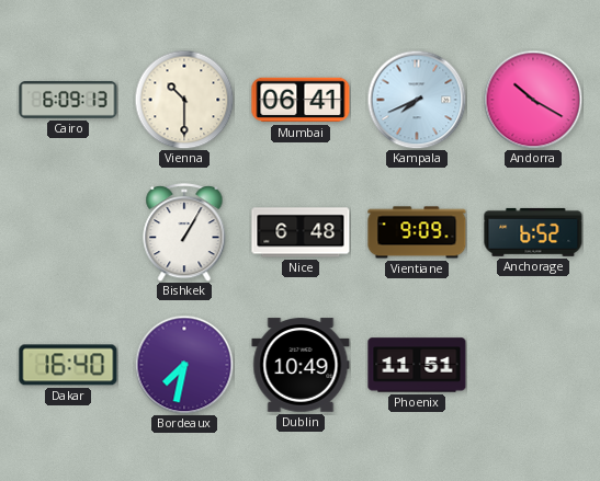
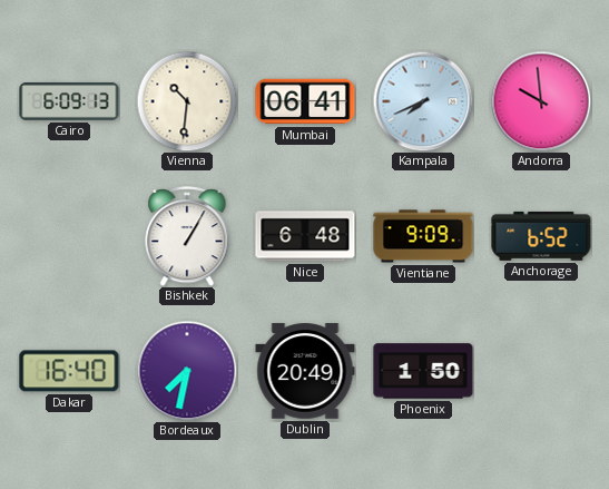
Vienna: 10:30 -> 10:31 (187, 101)
Andorra: 10:20 -> 9:59 (541, 101)
Dublin: 10:49 -> 20:49 (305, 371)
Phoenix: 11:51 -> 1:50 (423, 371)
